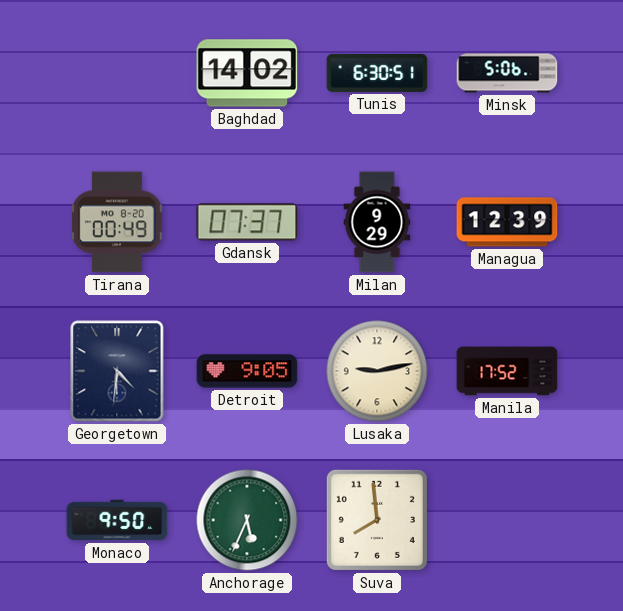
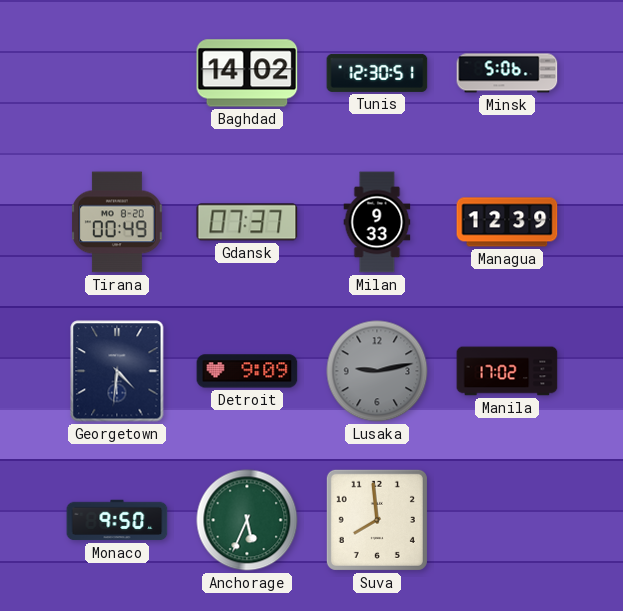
Tunis: 6:30 -> 12:30 (377, 73)
Milan: 9:29 -> 9:33 (377, 222)
Detroit: 9:05 -> 9:09 (247, 371)
Lusaka dial: cream -> grey (377, 371)
Manila: 17:52 -> 17:02 (507, 371)
